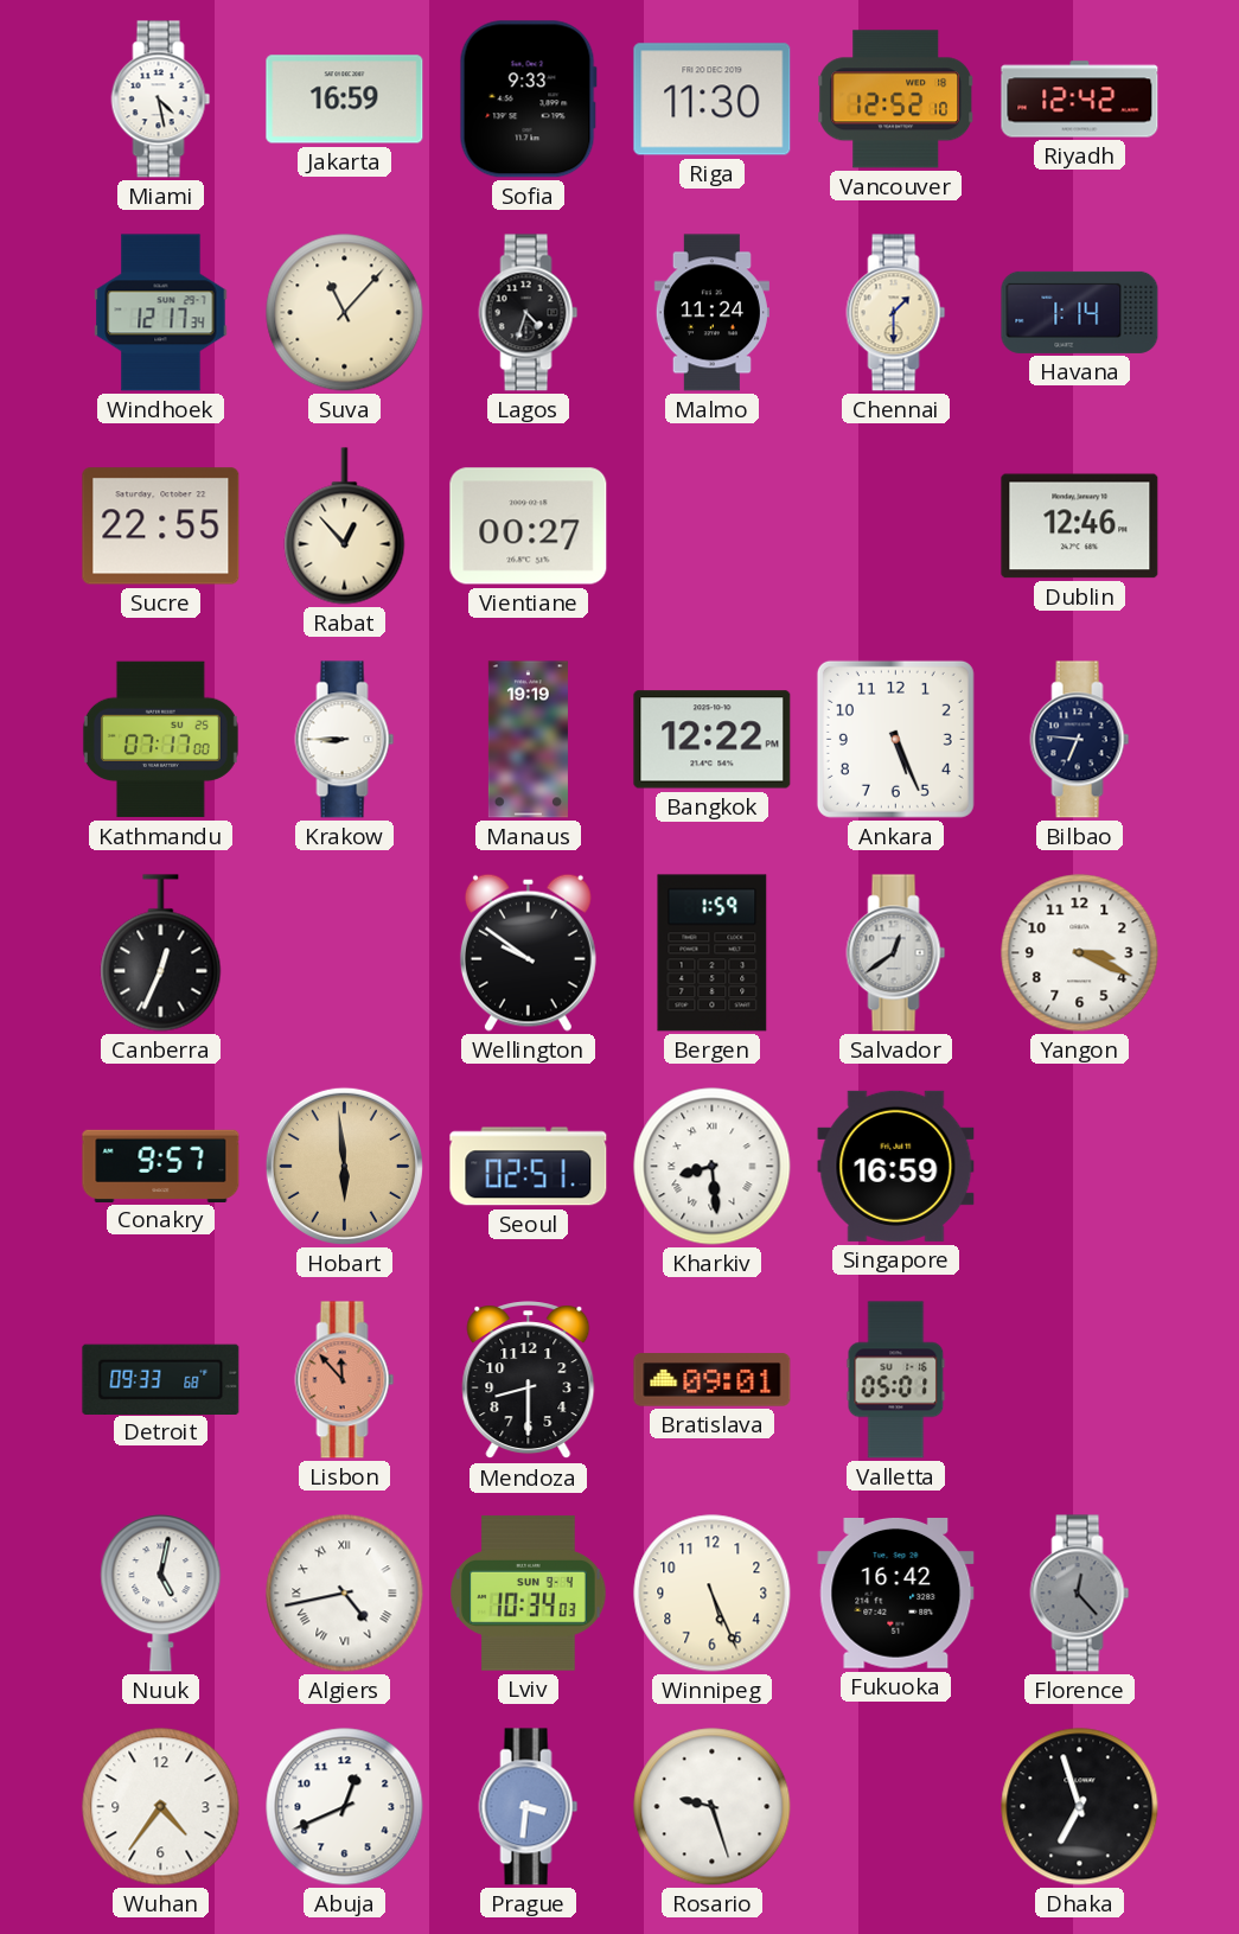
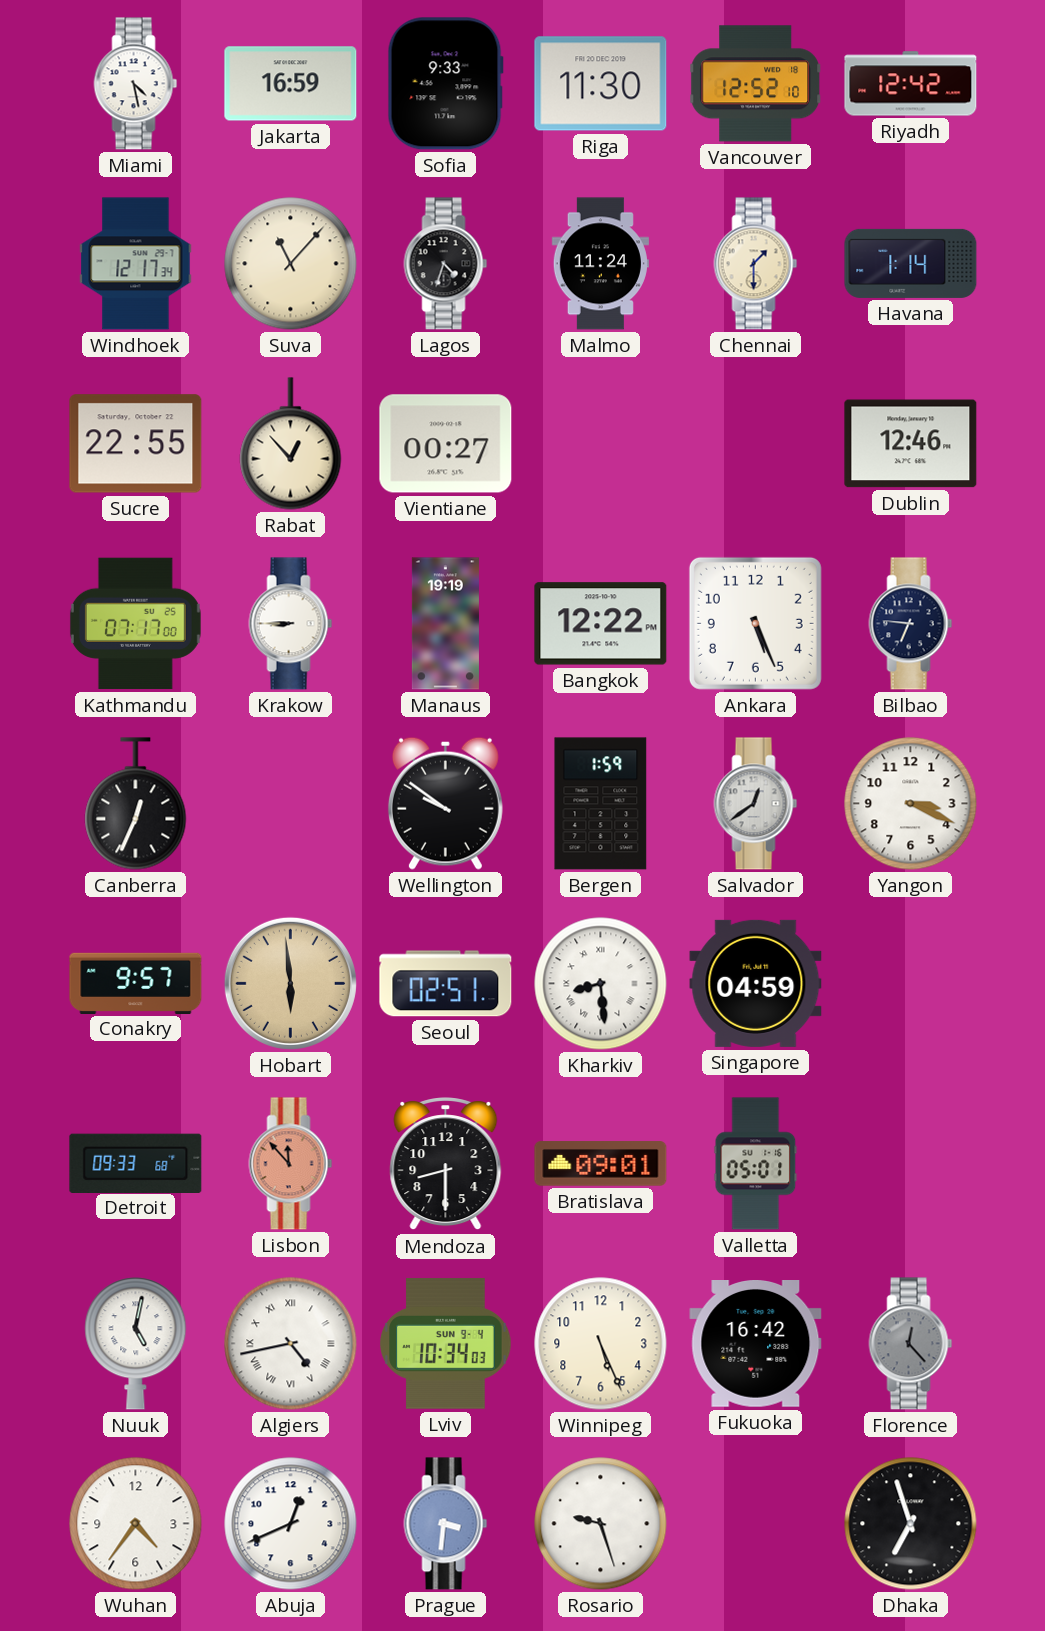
Singapore: 16:59 -> 04:59 (756, 983)
